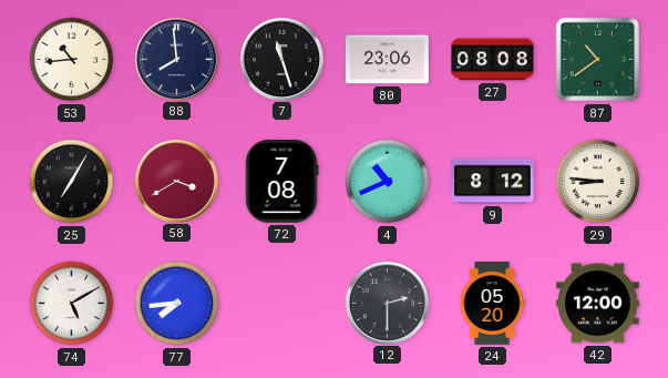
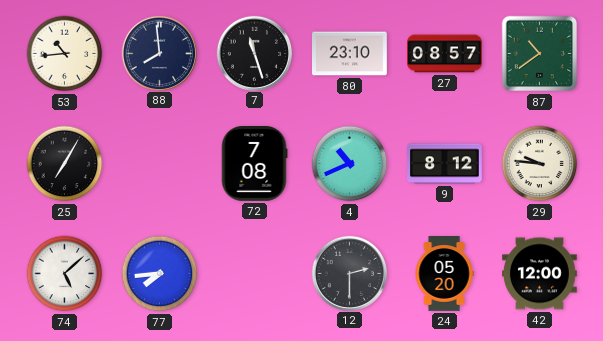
80: 23:06 -> 23:10 (350, 54)
27: 08:08 -> 08:57 (445, 54)
58: 3:40 -> none (176, 181)
29: 8:46 -> 9:46 (540, 164)
74: 5:10 -> 5:08 (65, 274)
